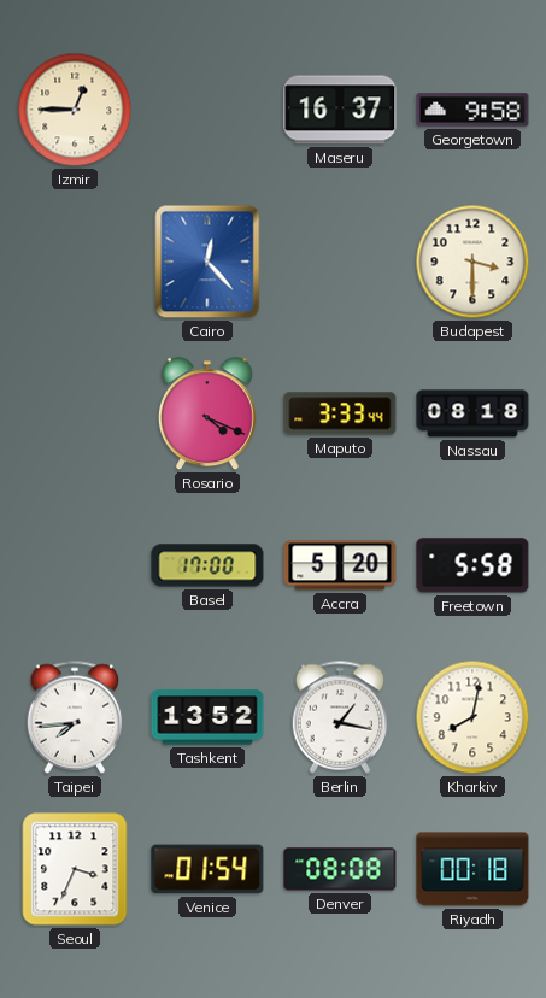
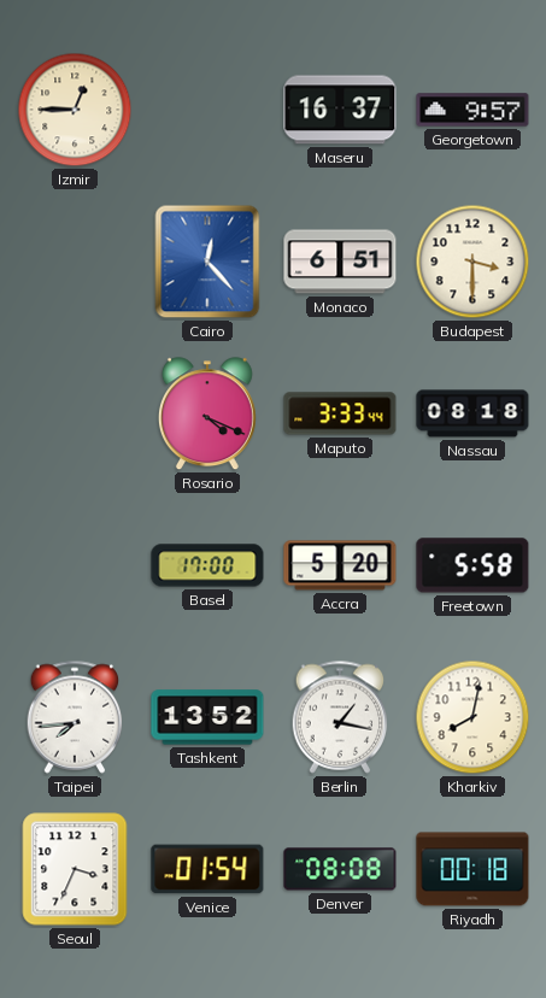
Georgetown: 9:58 -> 9:57 (472, 110)
Monaco: none -> 6:51 (340, 262)
